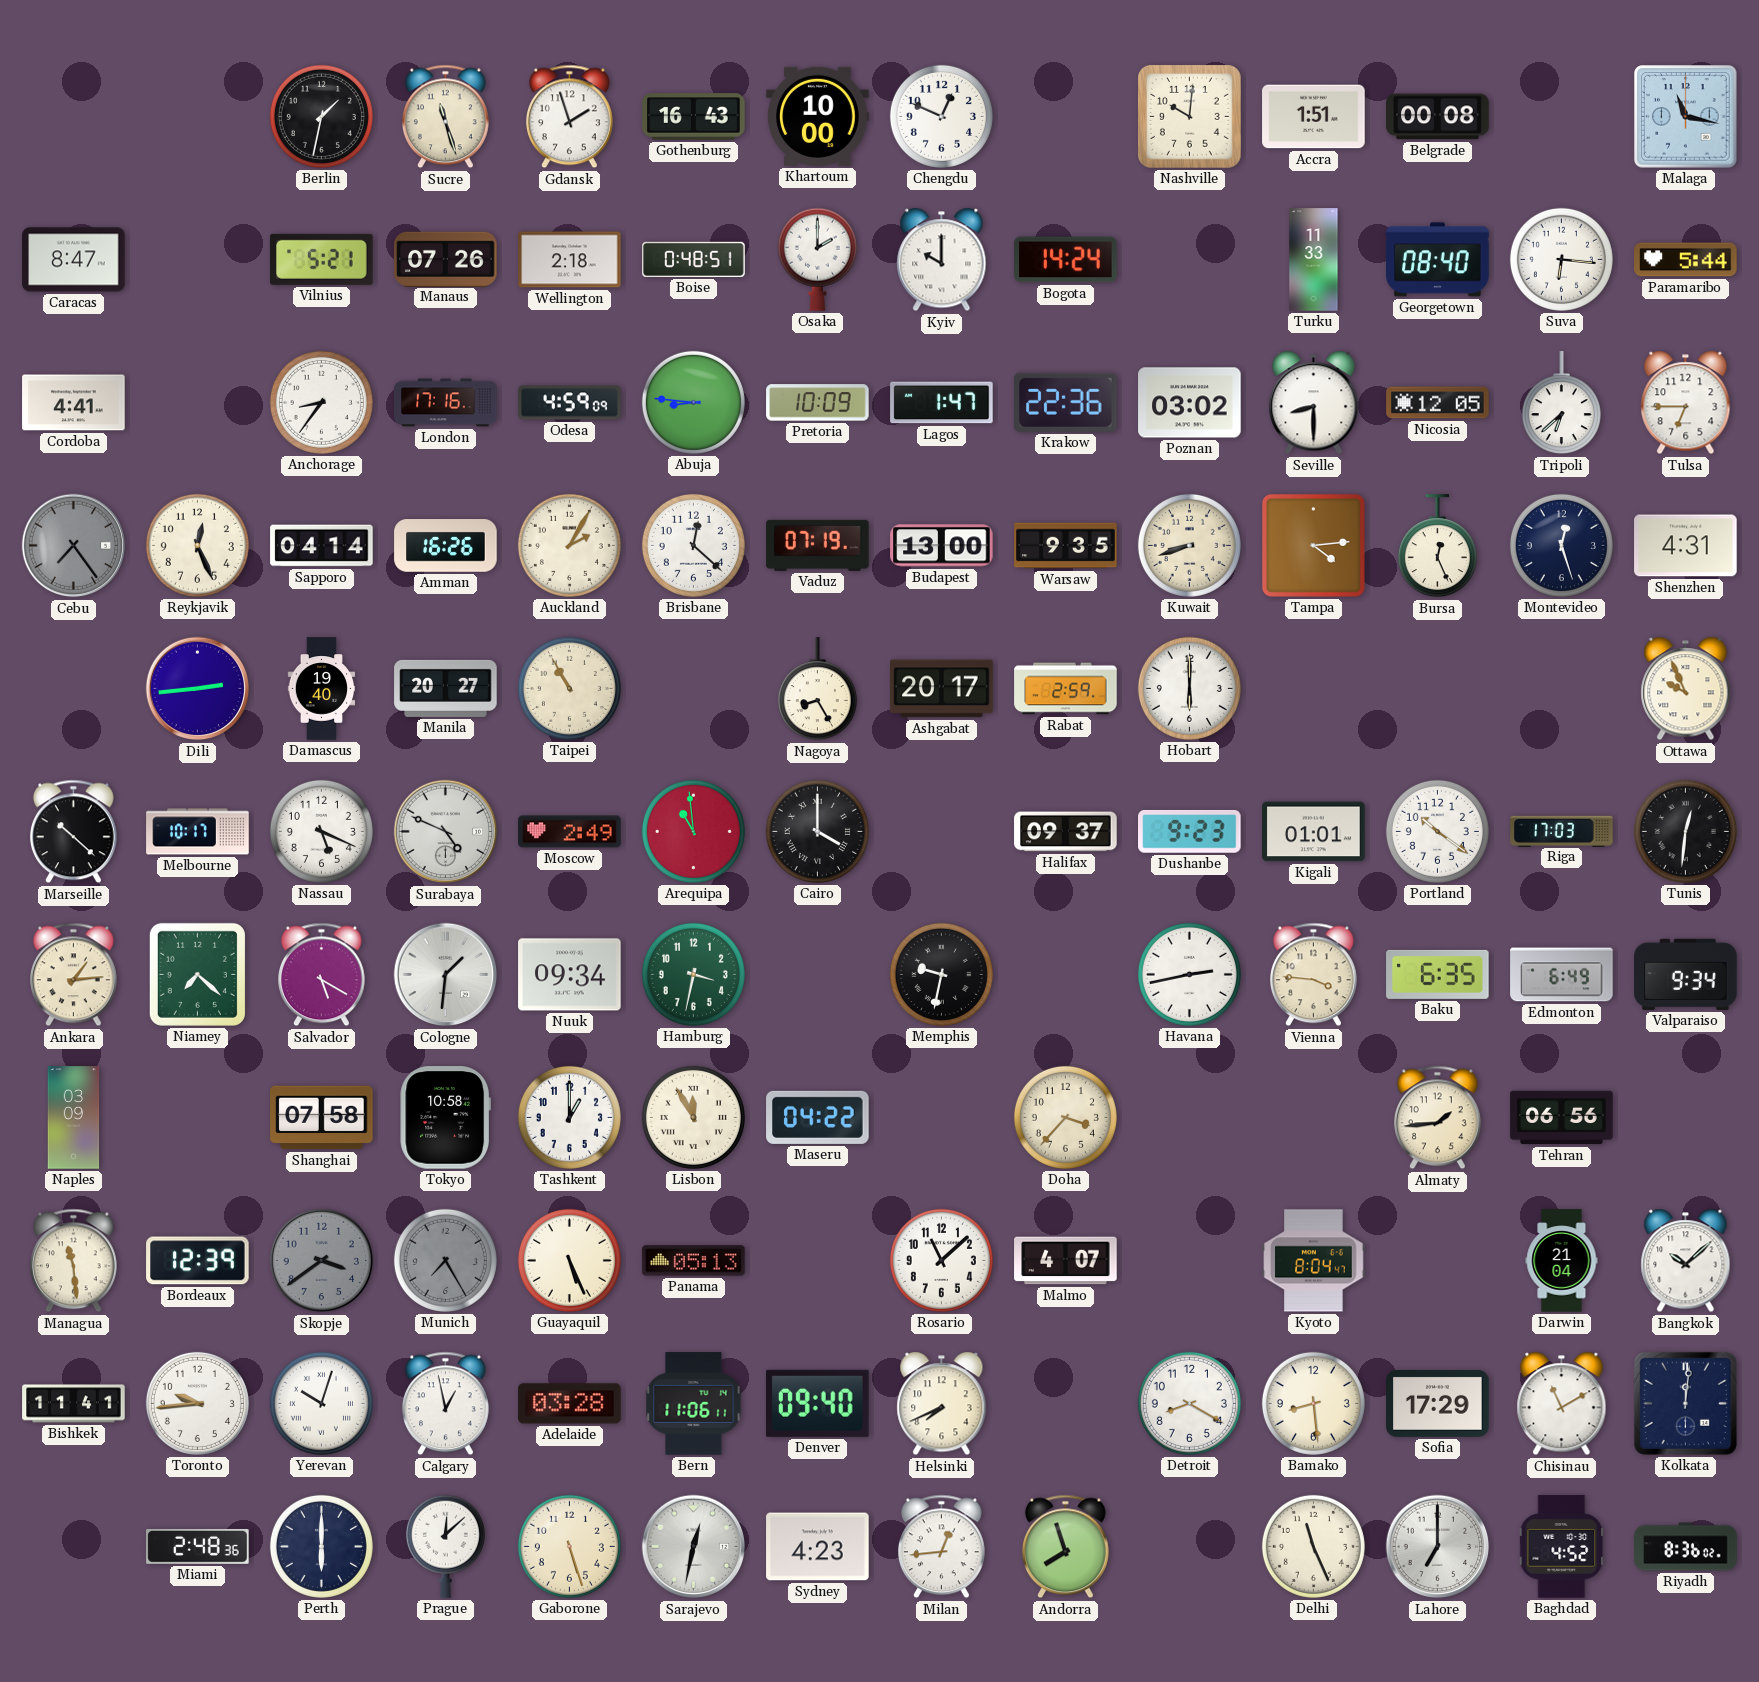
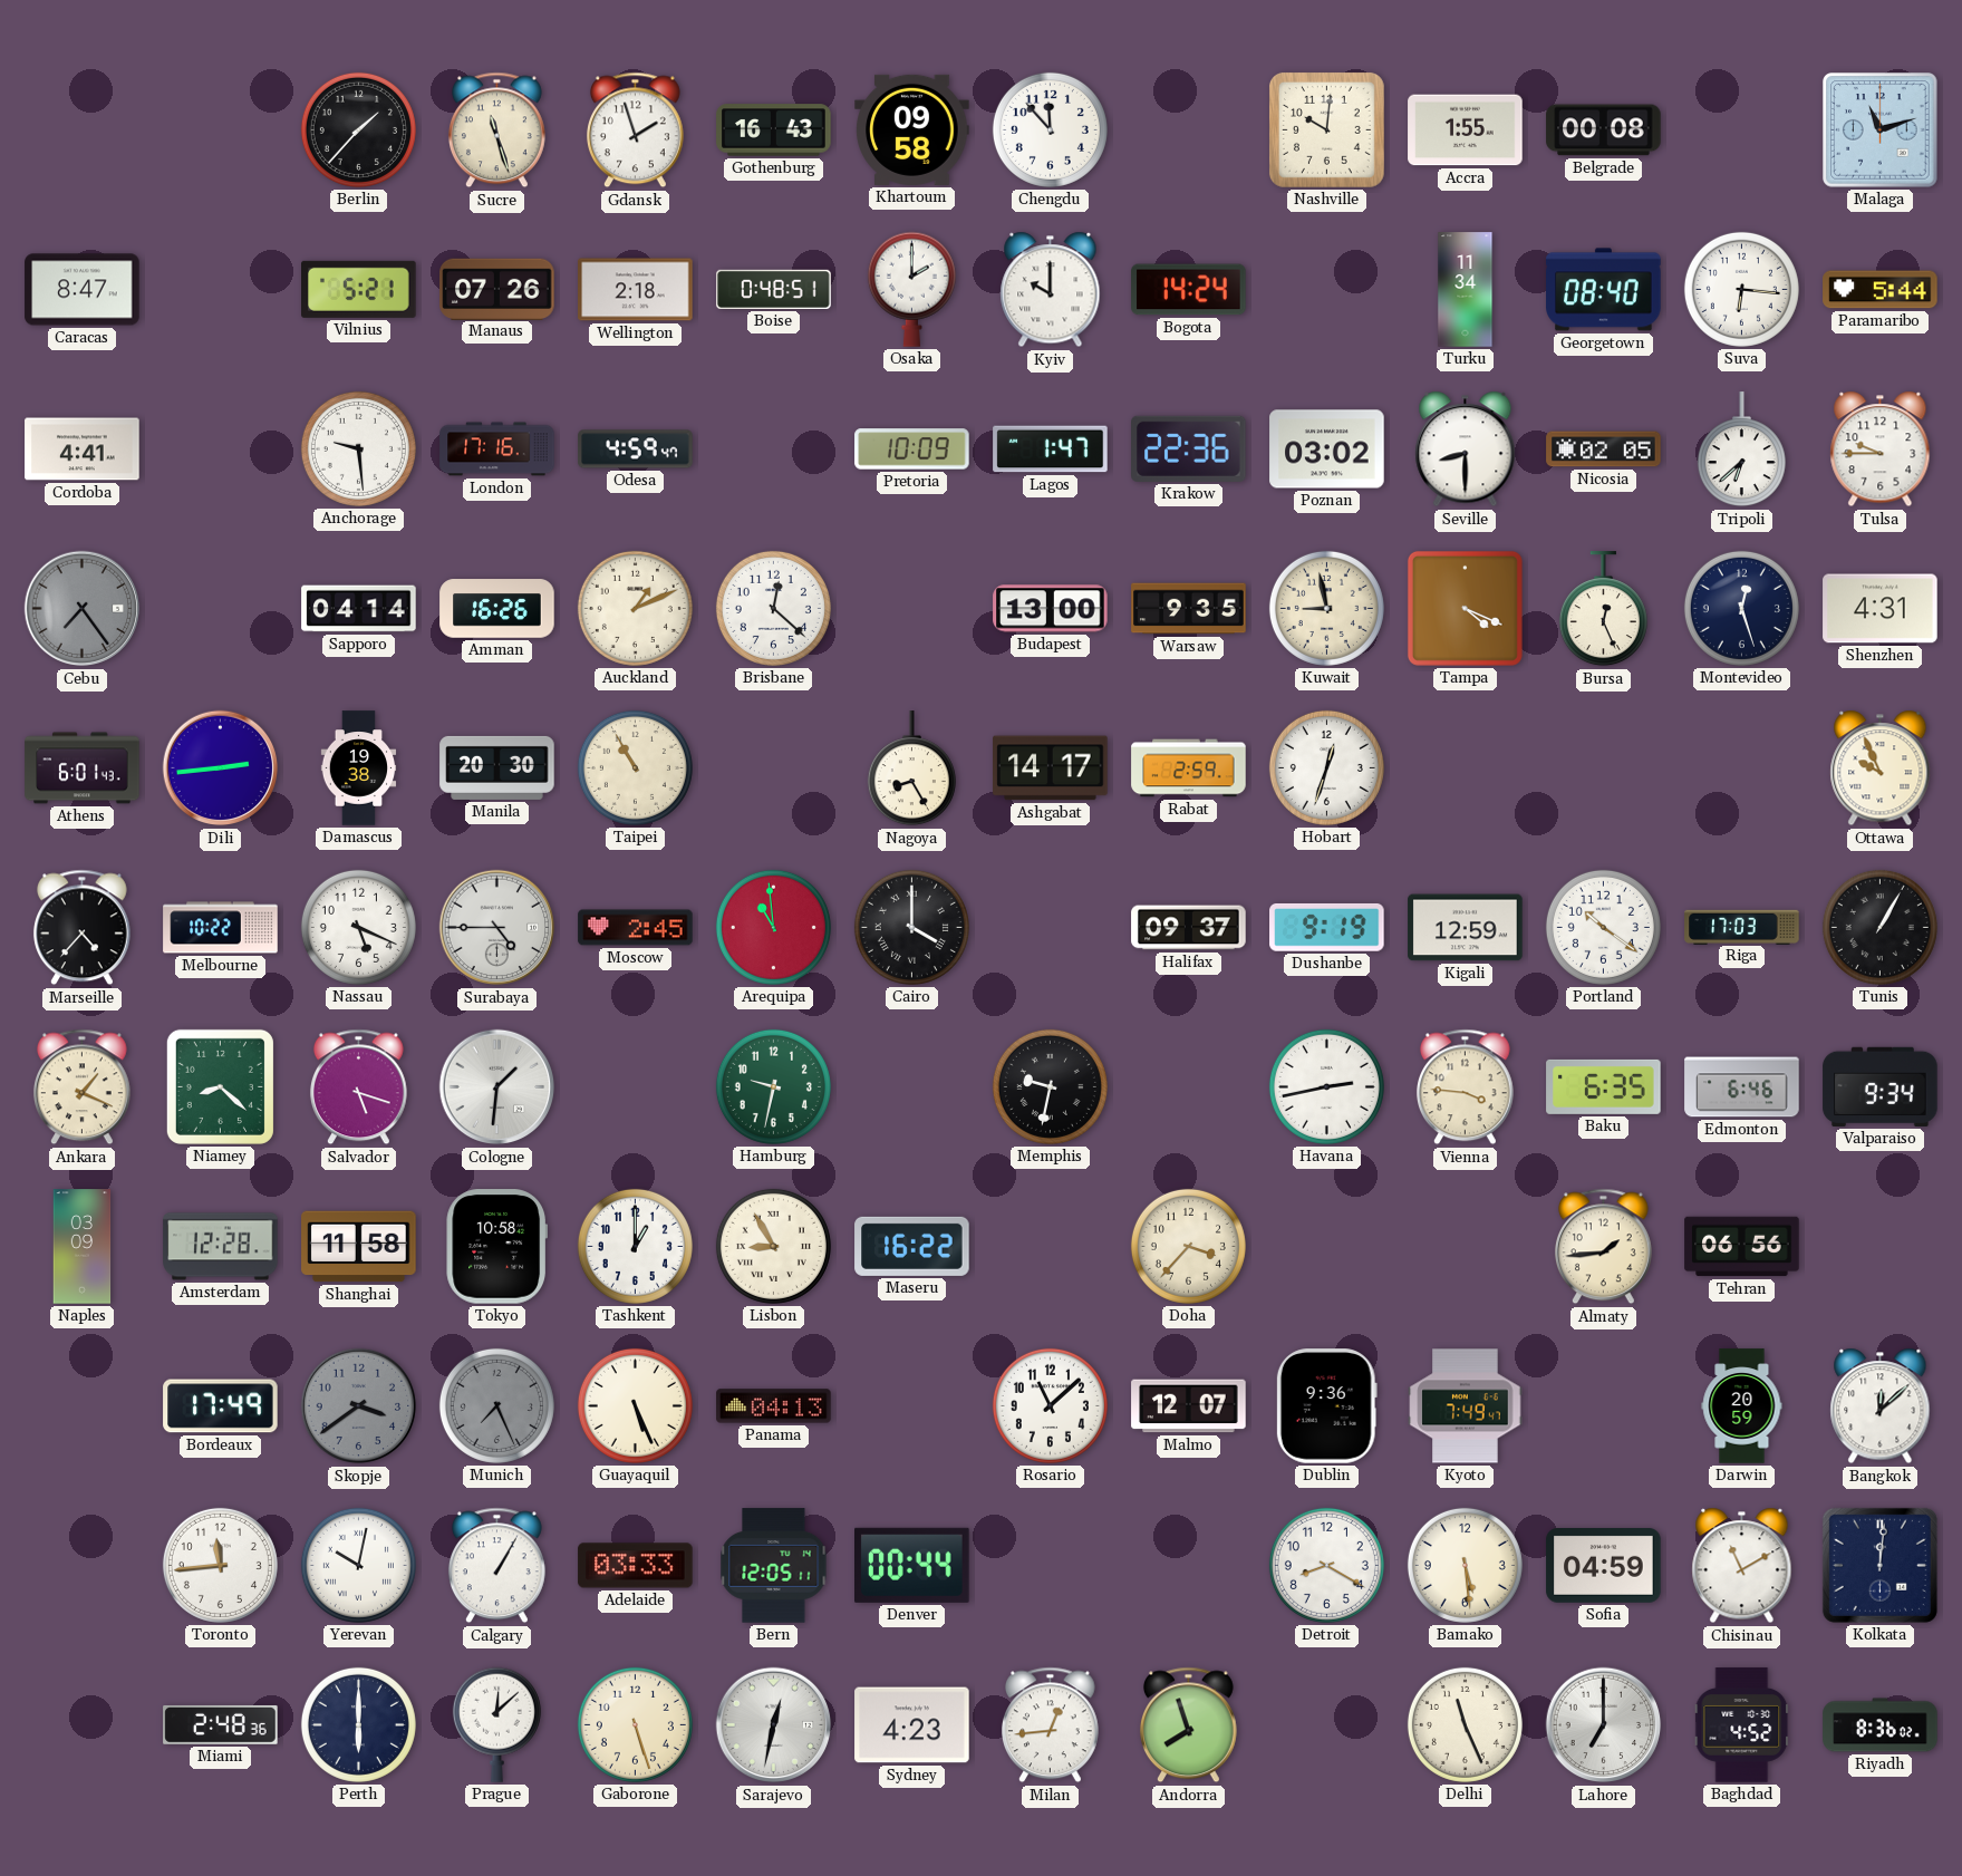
Berlin: 1:32 -> 1:37 (358, 129)
Khartoum: 10:00 -> 09:58 (912, 129)
Chengdu: 12:49 -> 11:53 (1050, 129)
Accra: 1:51 -> 1:55 (1466, 130)
Malaga: 11:17 -> 11:12 (1881, 130)
Turku: 11:33 -> 11:34 (1466, 290)
Anchorage: 8:36 -> 9:29 (358, 448)
Odesa: 4:59:09 -> 4:59:47 (636, 449)
Abuja: 8:46 -> none (693, 402)
Nicosia: 12:05 -> 02:05 (1604, 449)
Tulsa: 6:45 -> 9:45 (1881, 449)
Reykjavik: 12:26 -> none (197, 545)
Auckland: 2:05 -> 1:11 (635, 608)
Vaduz: 07:19 -> none (818, 545)
Kuwait: 8:42 -> 8:58 (1326, 608)
Tampa: 4:14 -> 4:19 (1465, 608)
Athens: none -> 6:01 (83, 768)
Damascus: 19:40 -> 19:38 (359, 768)
Manila: 20:27 -> 20:30 (497, 767)
Ashgabat: 20:17 -> 14:17 (1051, 768)
Hobart: 6:00 -> 12:33 (1326, 767)
Marseille: 10:22 -> 4:37 (81, 928)
Melbourne: 10:17 -> 10:22 (221, 928)
Surabaya: 4:49 -> 4:45 (497, 928)
Moscow: 2:49 -> 2:45 (636, 928)
Dushanbe: 9:23 -> 9:19 (1327, 927)
Kigali: 01:01 -> 12:59 (1466, 928)
Tunis: 12:31 -> 1:05 (1879, 927)
Ankara: 1:14 -> 1:19 (81, 1087)
Niamey: 7:22 -> 8:22 (220, 1086)
Salvador: 5:20 -> 5:18 (358, 1087)
Nuuk: 09:34 -> none (570, 975)
Hamburg: 3:32 -> 9:32 (773, 1086)
Edmonton: 6:49 -> 6:46 (1742, 1087)
Amsterdam: none -> 12:28 (221, 1247)
Shanghai: 07:58 -> 11:58 (359, 1247)
Lisbon: 11:55 -> 8:55 (773, 1246)
Maseru: 04:22 -> 16:22 (912, 1246)
Managua: 11:29 -> none (73, 1261)
Bordeaux: 12:39 -> 17:49 (221, 1406)
Munich: 7:25 -> 7:26 (496, 1405)
Panama: 05:13 -> 04:13 (774, 1406)
Malmo: 4:07 -> 12:07 (1189, 1406)
Dublin: none -> 9:36 (1326, 1406)
Kyoto: 8:04 -> 7:49 (1466, 1406)
Darwin: 21:04 -> 20:59 (1742, 1406)
Bangkok: 10:08 -> 12:08 (1881, 1406)
Bishkek: 11:41 -> none (74, 1404)
Toronto: 9:44 -> 11:44 (220, 1565)
Yerevan: 10:03 -> 10:02 (358, 1565)
Calgary: 12:58 -> 1:05 (496, 1566)
Adelaide: 03:28 -> 03:33 (636, 1566)
Bern: 11:06 -> 12:05 (774, 1566)
Denver: 09:40 -> 00:44 (912, 1565)
Helsinki: 7:41 -> none (942, 1404)
Bamako: 8:29 -> 5:29 (1465, 1565)
Sofia: 17:29 -> 04:59 (1604, 1566)
